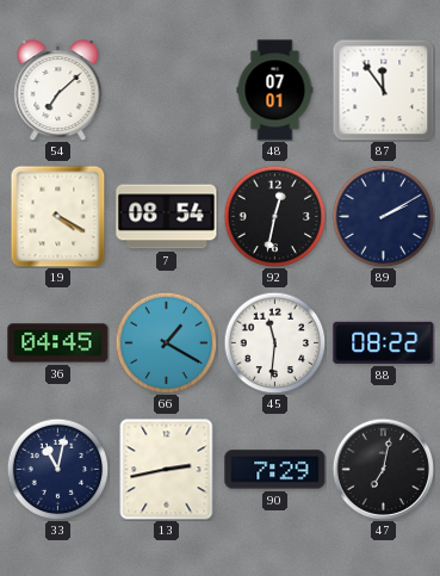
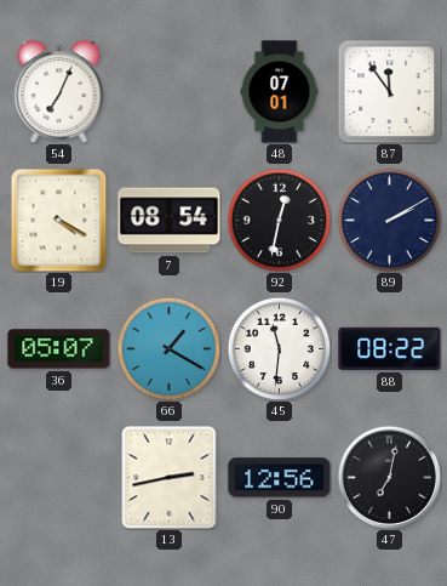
54: 7:08 -> 7:04 (59, 92)
36: 04:45 -> 05:07 (59, 349)
33: 11:02 -> none (57, 469)
90: 7:29 -> 12:56 (280, 478)
